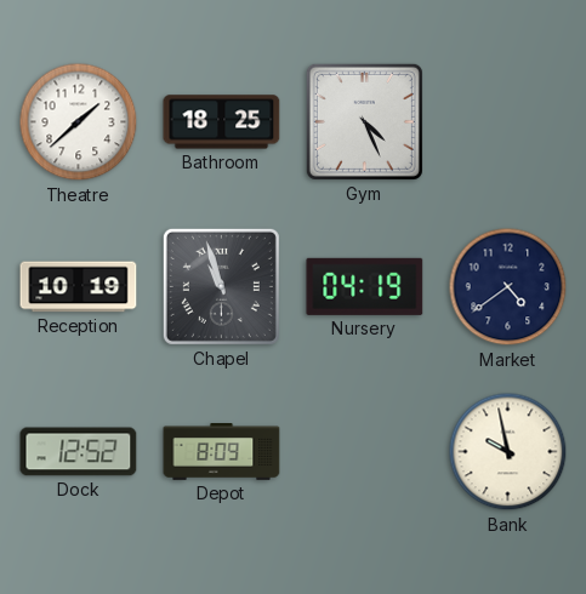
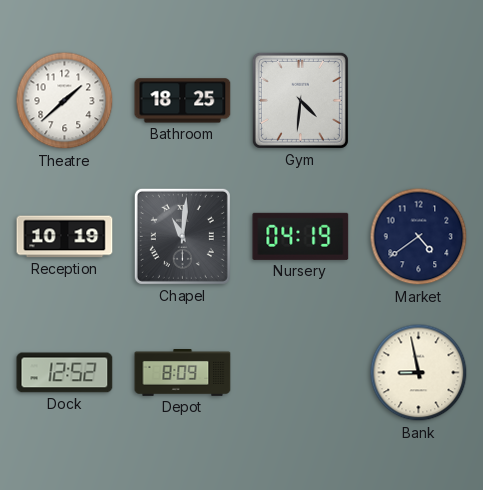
Gym: 4:26 -> 4:31 (300, 100)
Chapel: 10:57 -> 11:01 (182, 236)
Bank: 9:58 -> 8:58 (419, 373)
